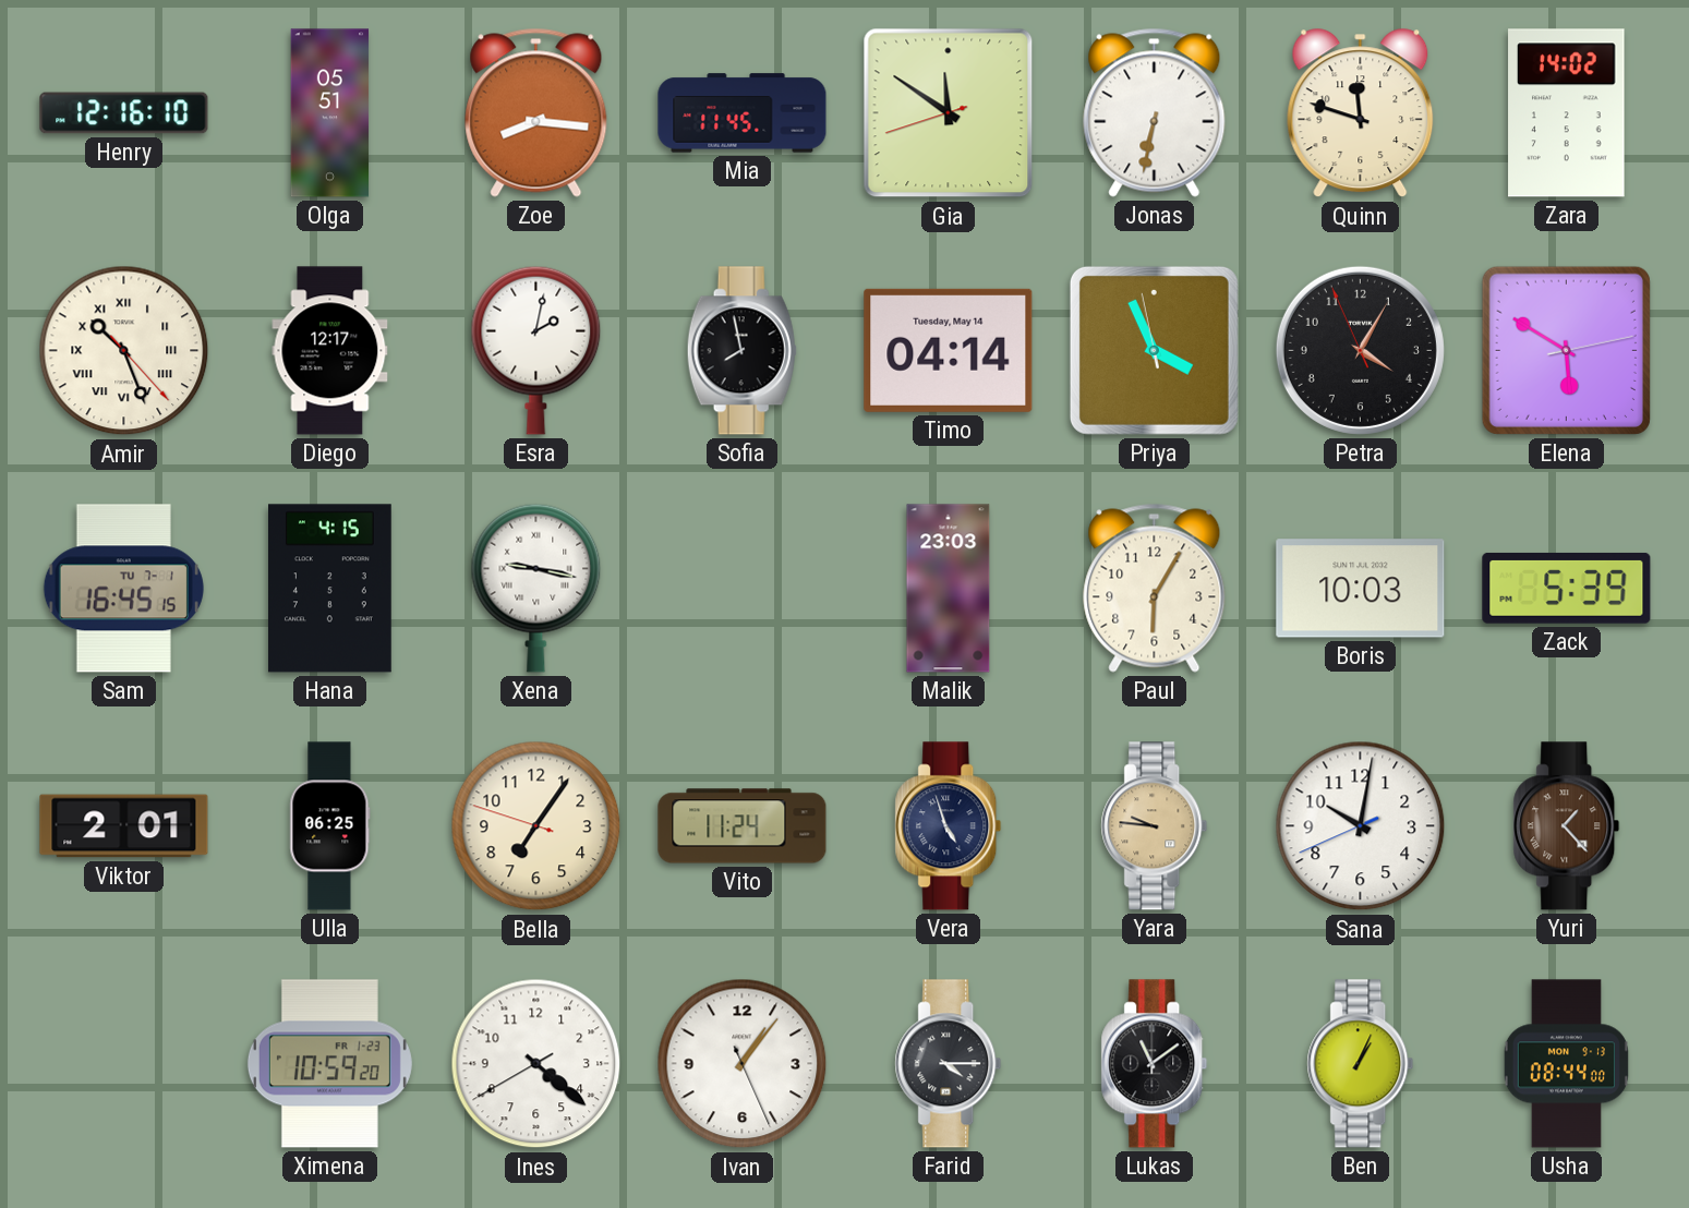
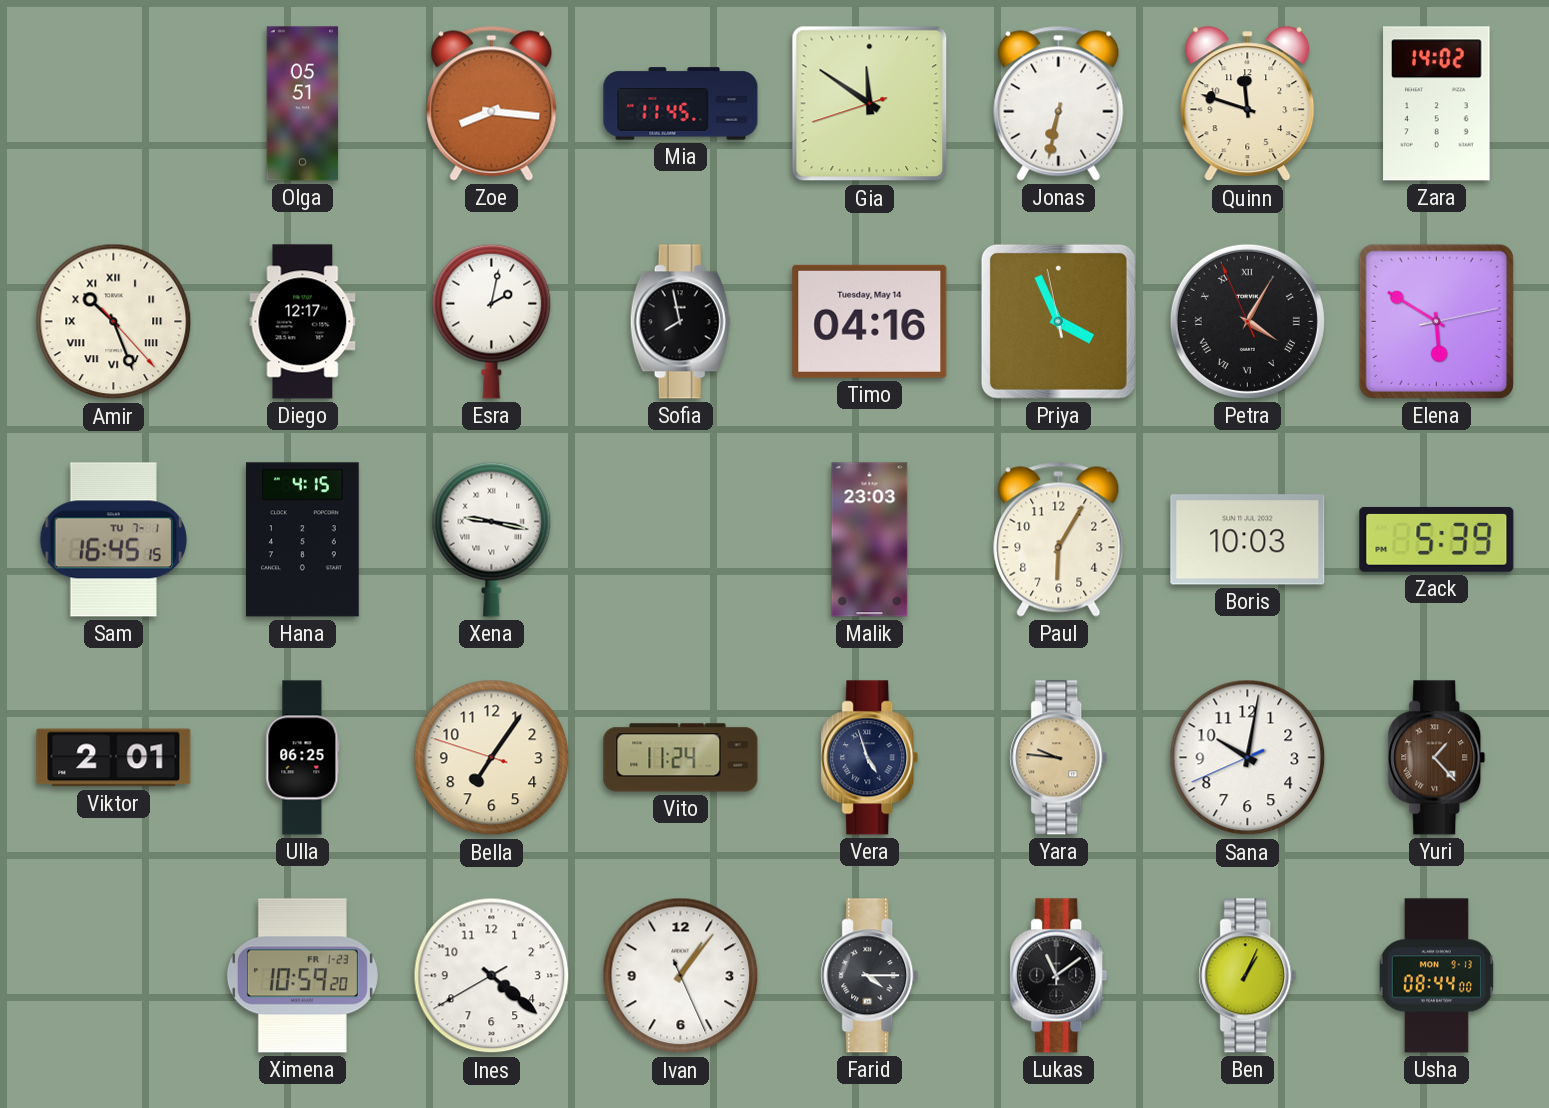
Henry: 12:16 -> none (124, 113)
Timo: 04:14 -> 04:16 (870, 321)
Petra numerals: Arabic -> Roman (1247, 321)
